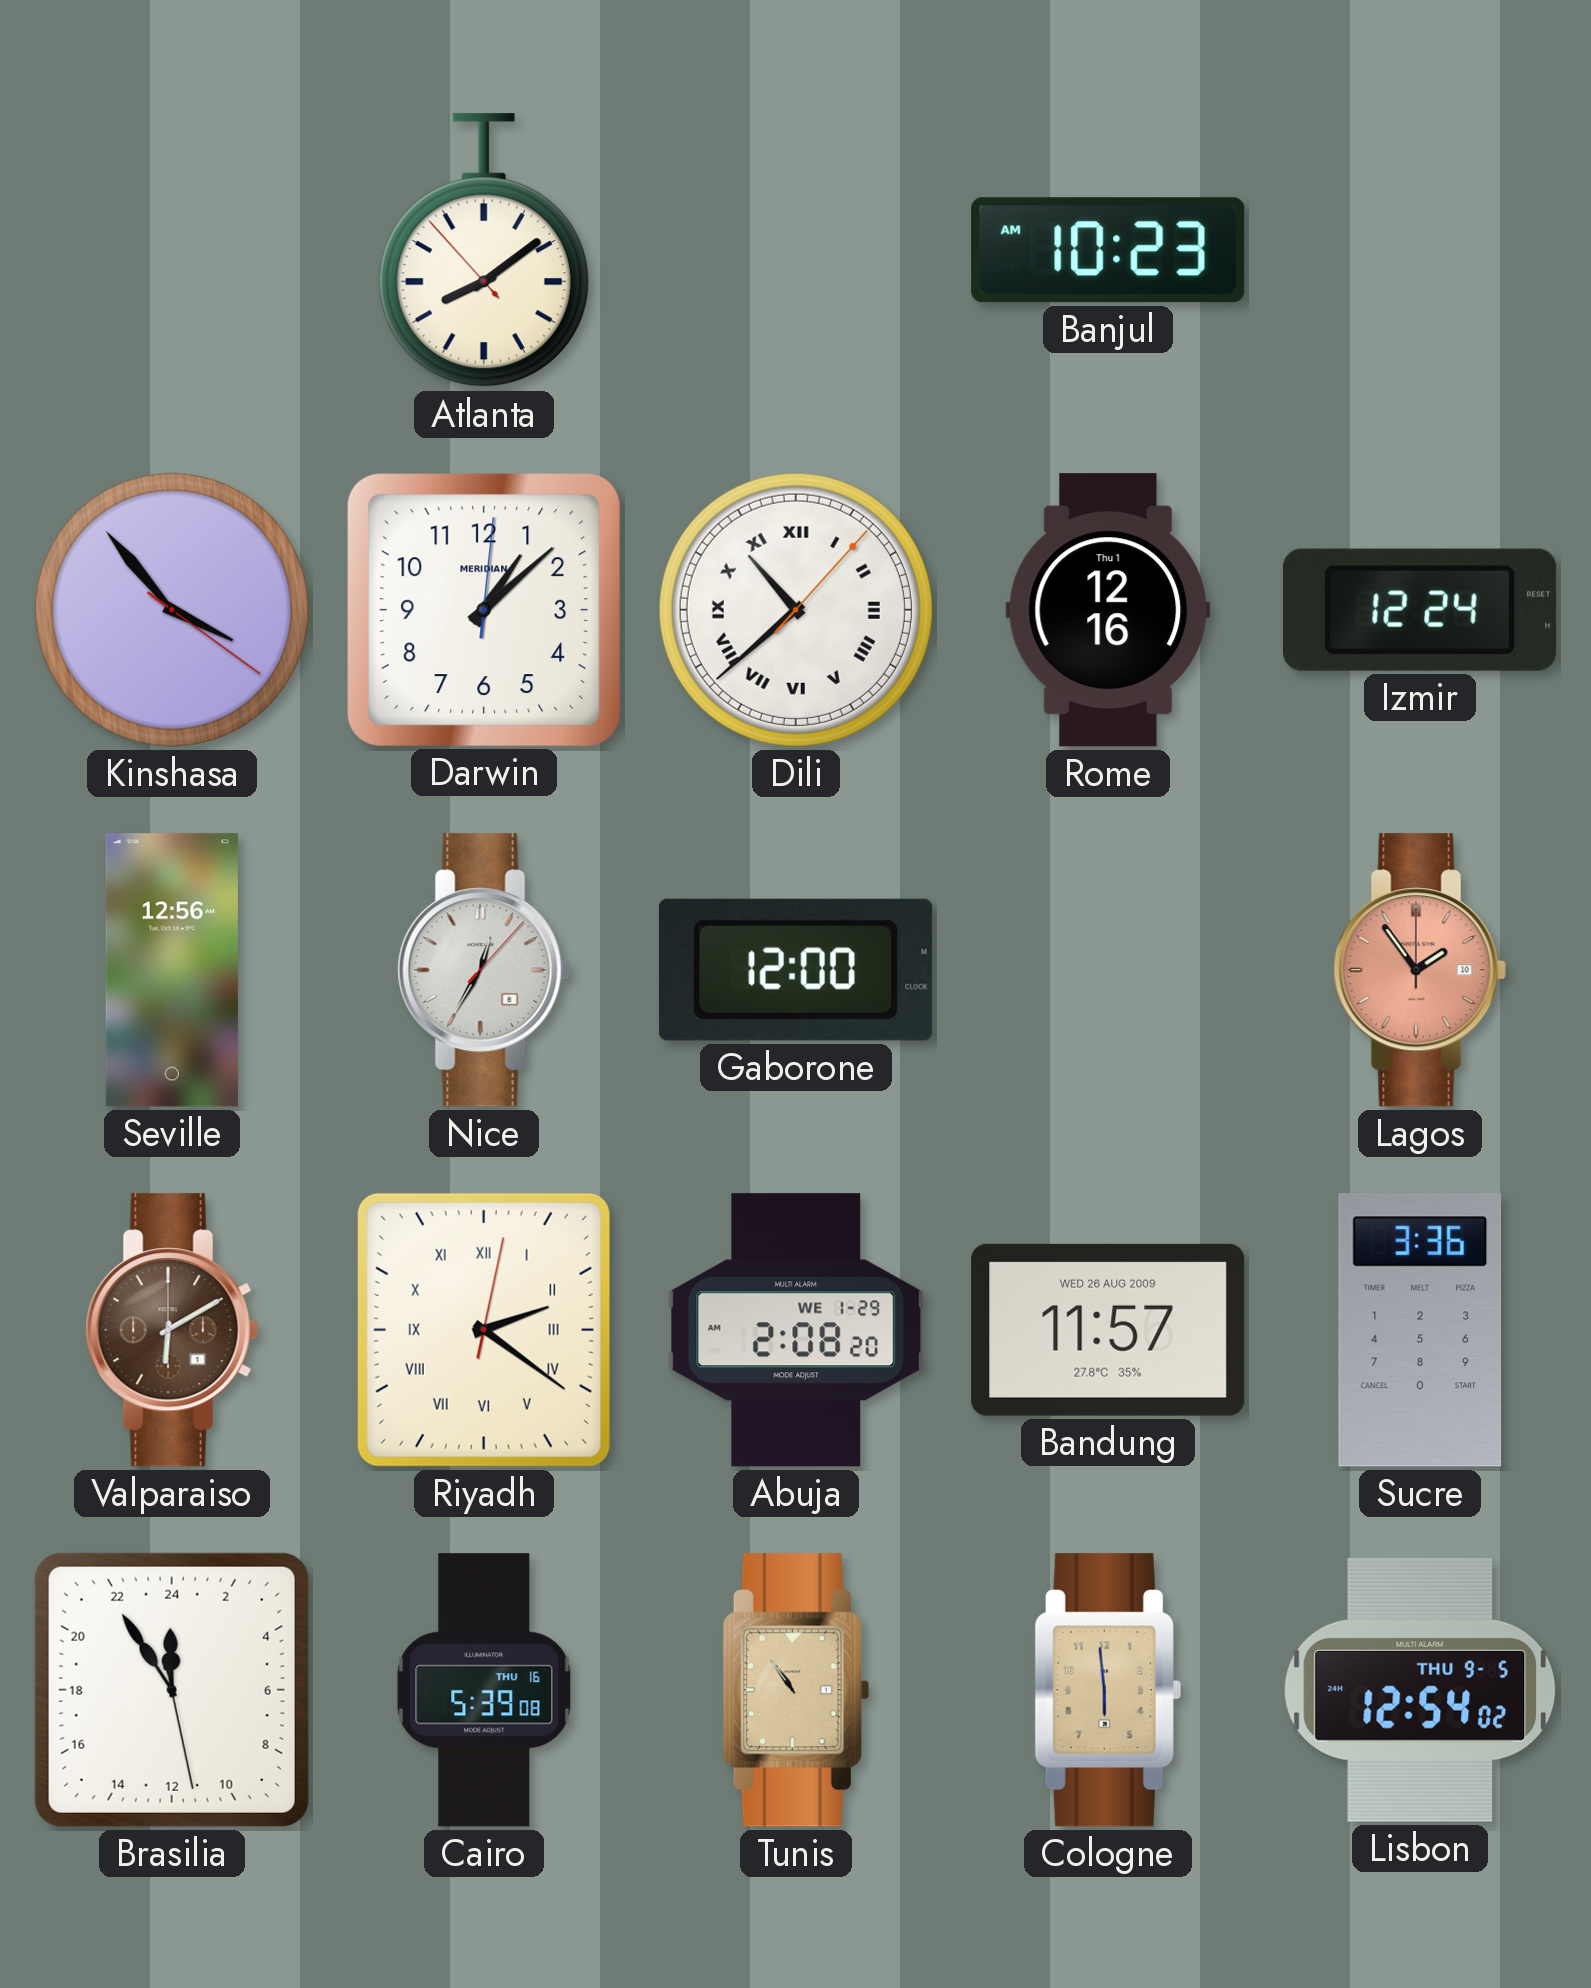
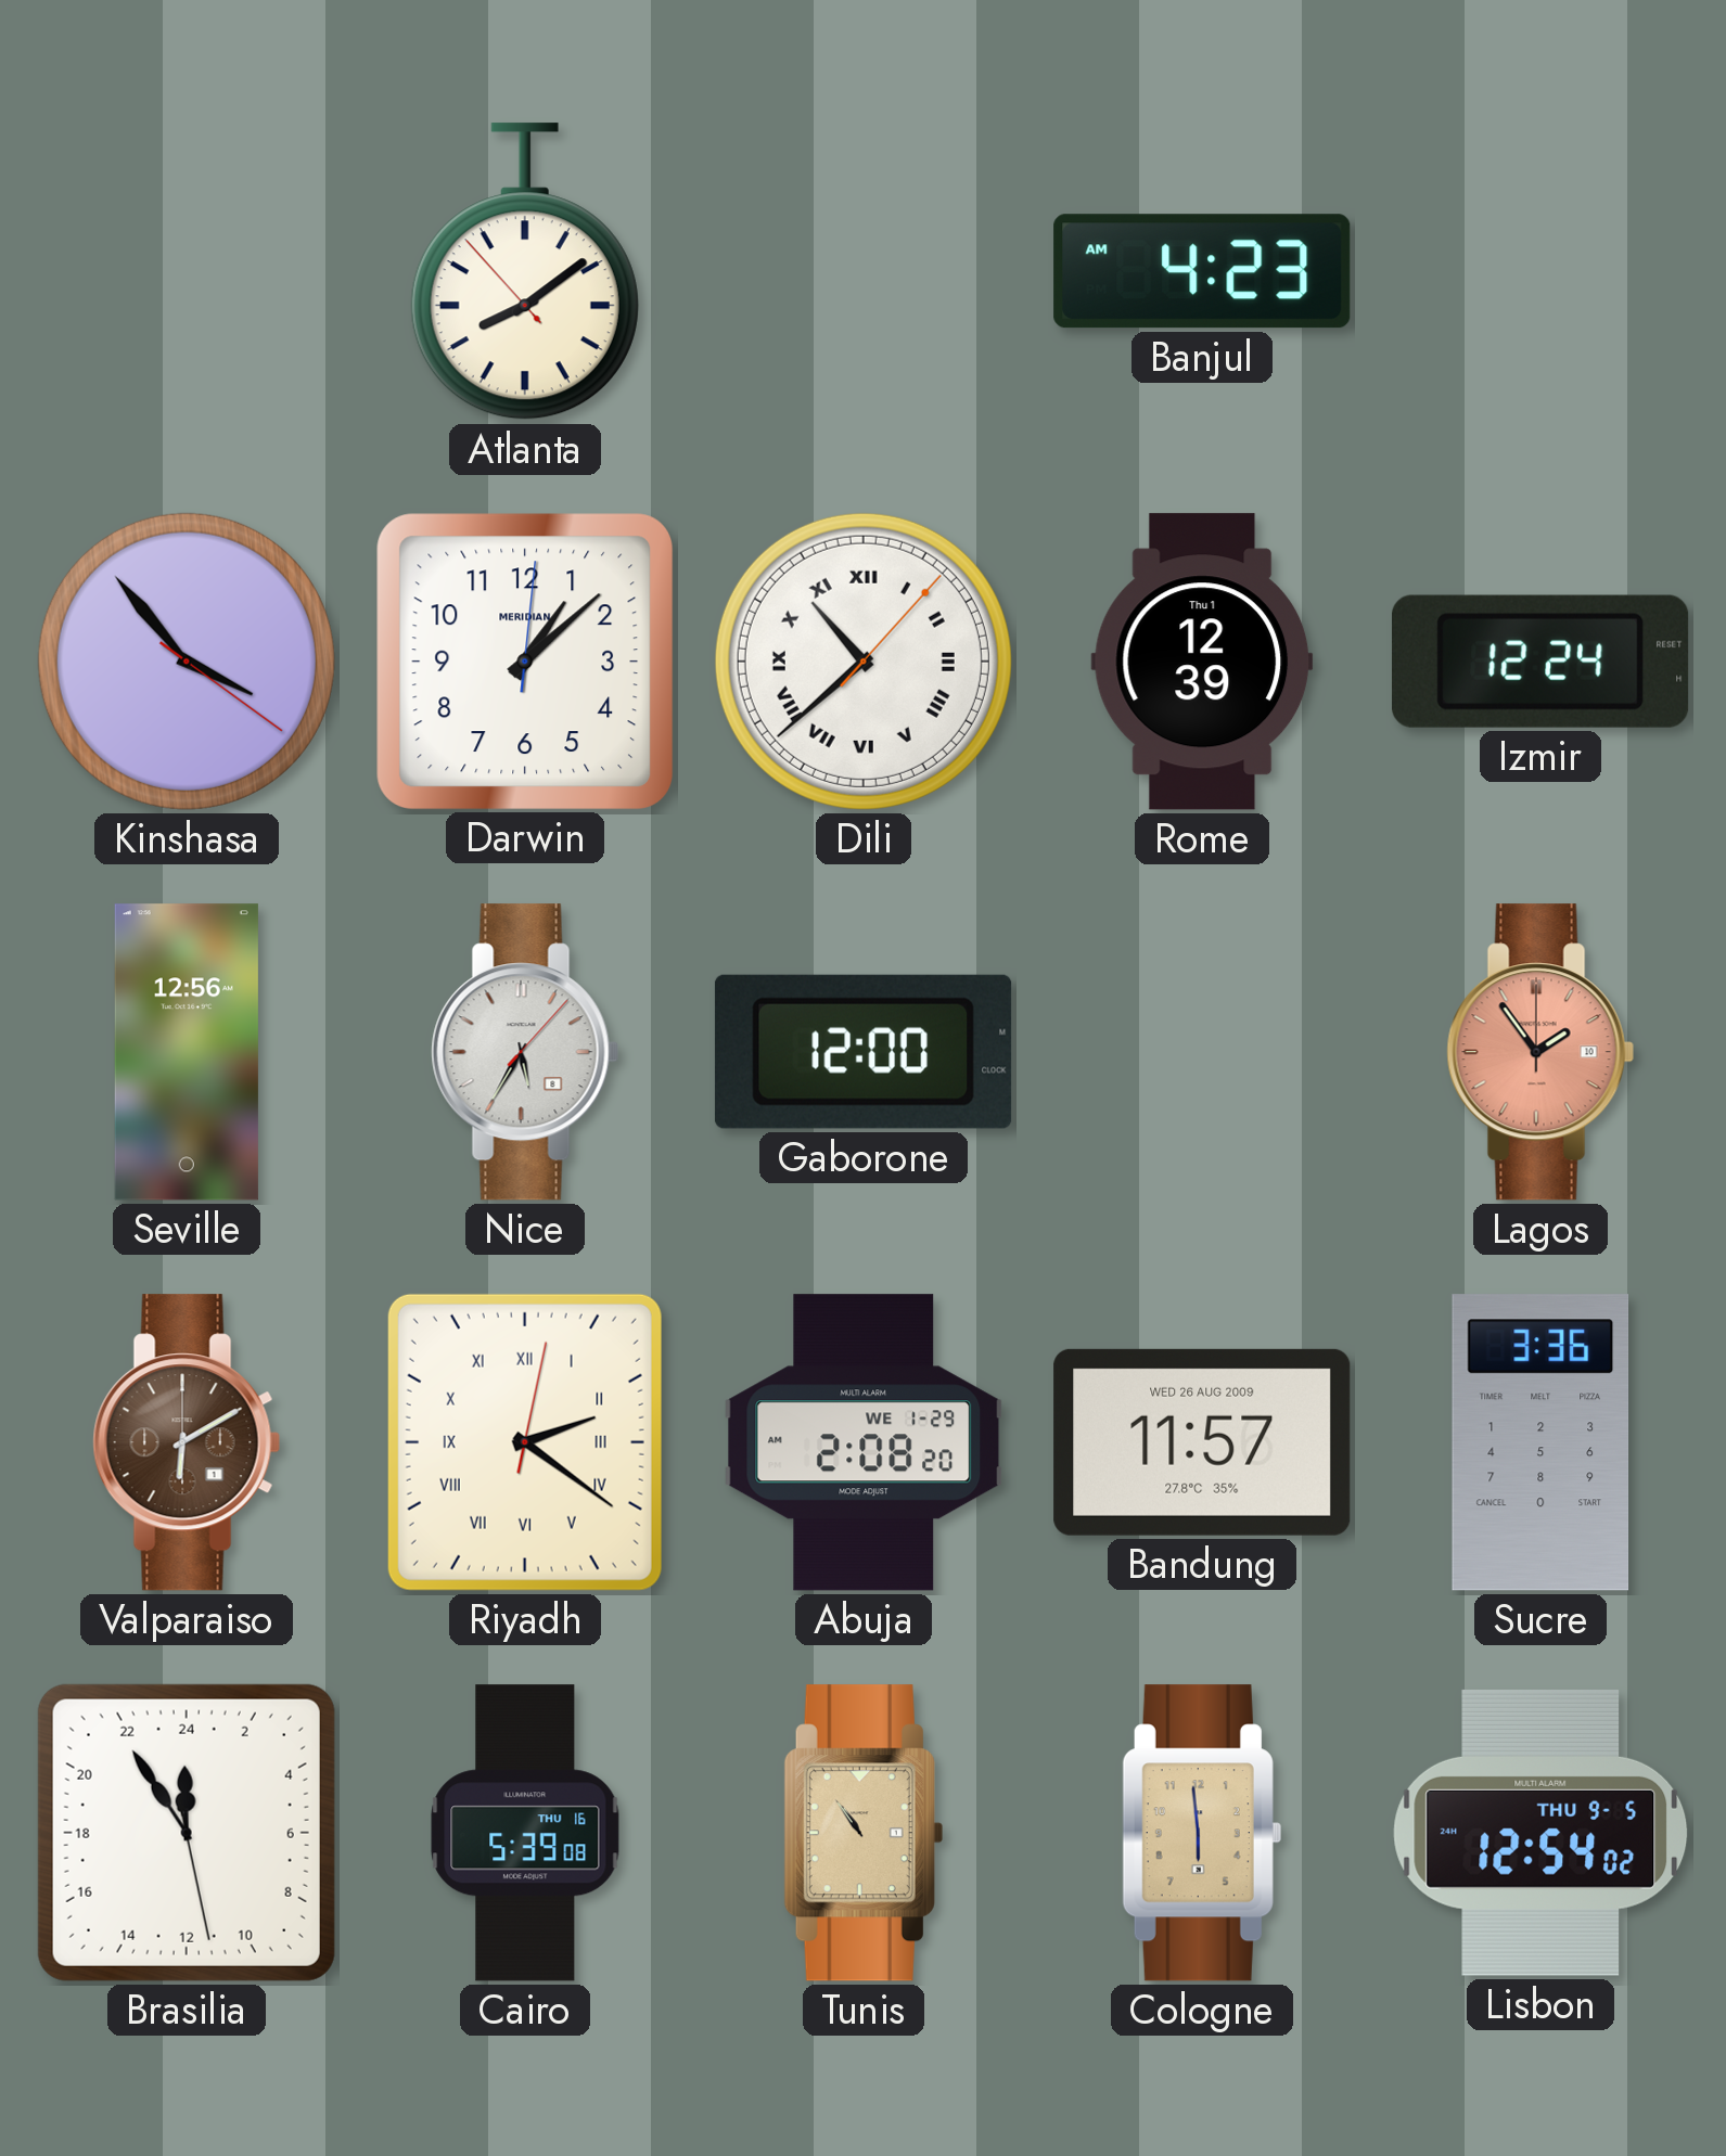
Banjul: 10:23 -> 4:23 (1202, 271)
Rome: 12:16 -> 12:39 (1202, 662)
Nice: 12:35 -> 5:35 (525, 1052)
